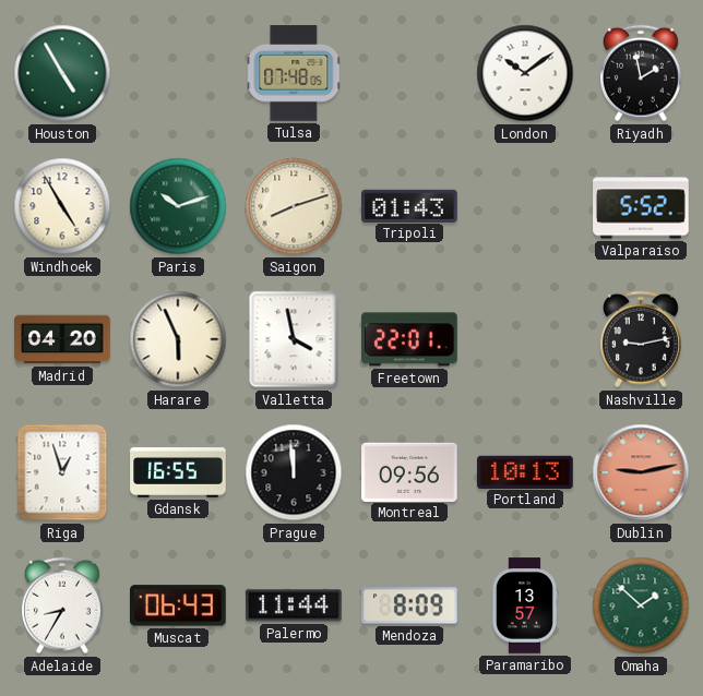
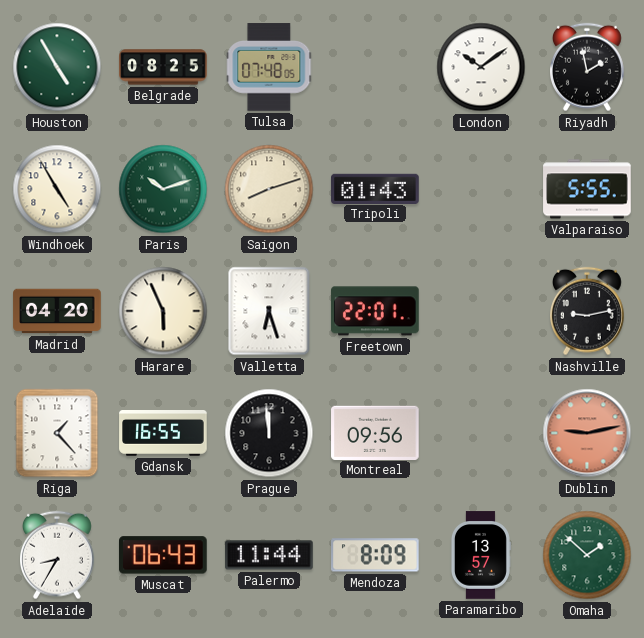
Belgrade: none -> 08:25 (163, 67)
Valparaiso: 5:52 -> 5:55 (587, 189)
Valletta: 3:58 -> 6:27 (269, 311)
Riga: 12:57 -> 1:23 (57, 433)
Portland: 10:13 -> none (525, 471)
